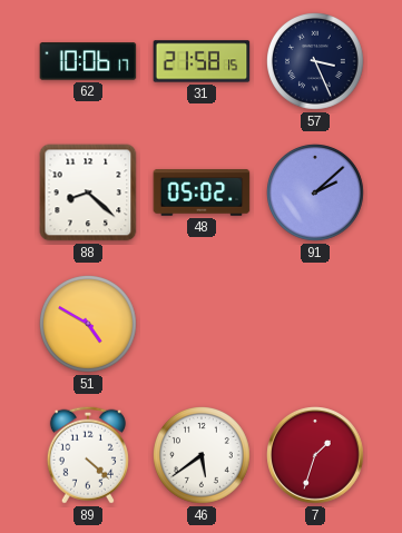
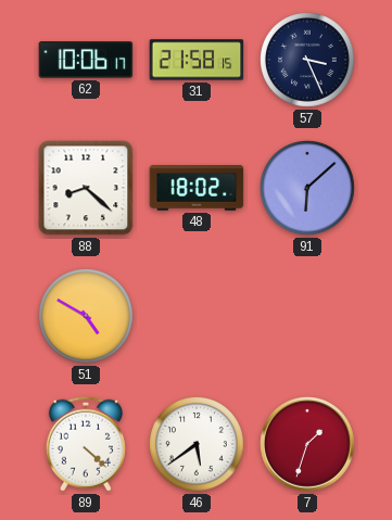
48: 05:02 -> 18:02 (197, 188)
91: 2:08 -> 6:08 (308, 189)
